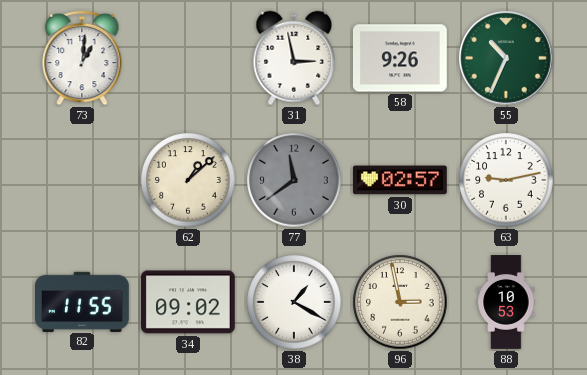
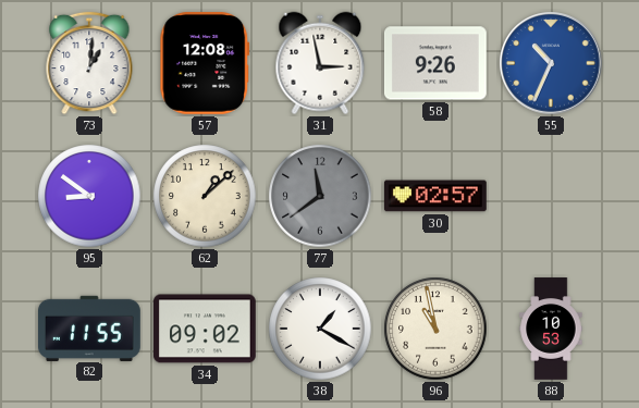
57: none -> 12:08 (205, 63)
55 dial: green -> blue (552, 64)
95: none -> 8:51 (89, 196)
63: 9:13 -> none (506, 180)
96: 2:58 -> 10:58 (435, 329)
